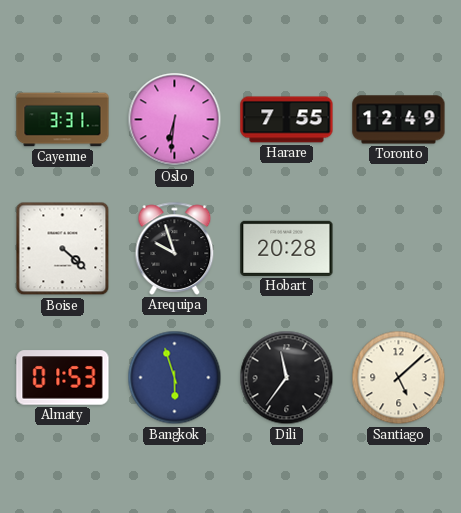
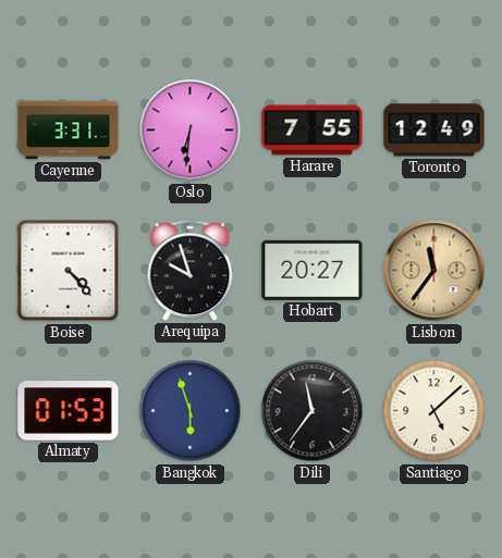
Boise: 4:22 -> 4:23 (69, 271)
Hobart: 20:28 -> 20:27 (313, 270)
Lisbon: none -> 11:36 (434, 271)
